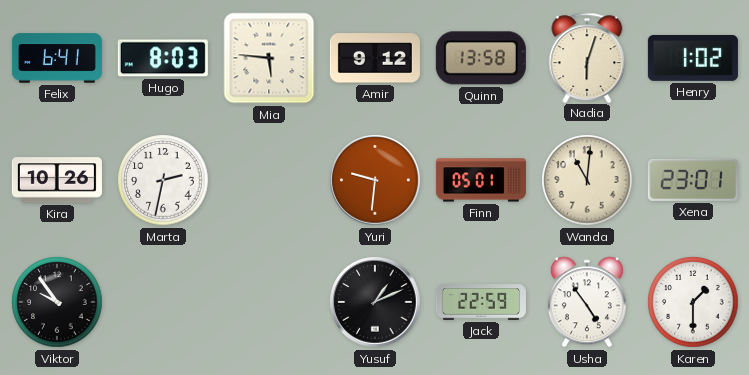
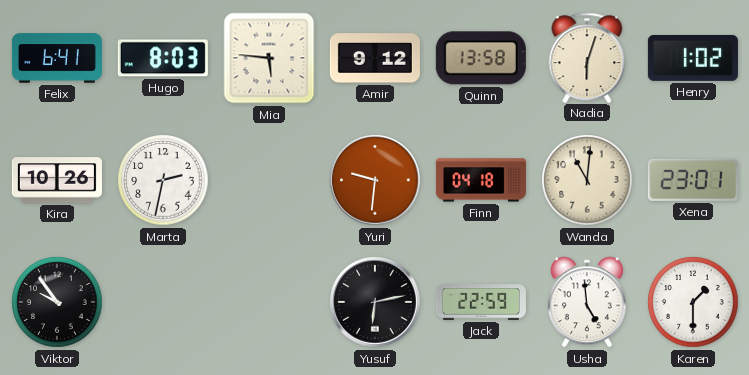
Finn: 05:01 -> 04:18 (481, 180)
Yusuf: 1:11 -> 6:13 (375, 302)
Usha: 4:54 -> 4:59 (587, 302)
